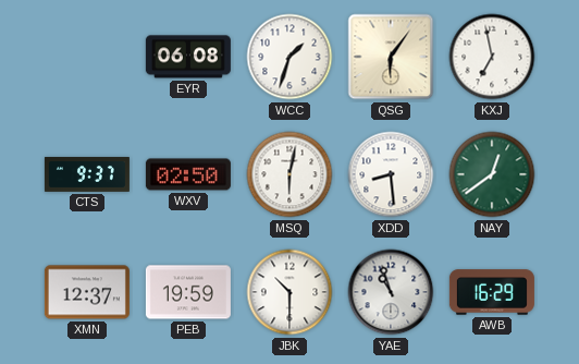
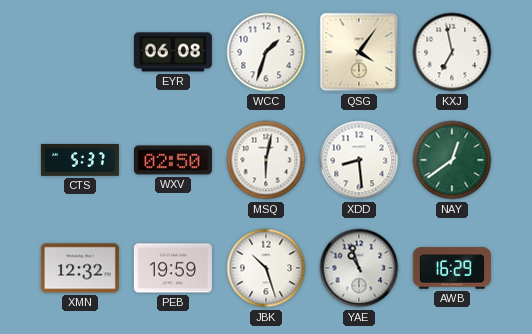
QSG: 6:06 -> 4:06 (359, 52)
CTS: 9:37 -> 5:37 (80, 160)
XMN: 12:37 -> 12:32 (80, 268)
JBK: 10:30 -> 10:27 (266, 268)
